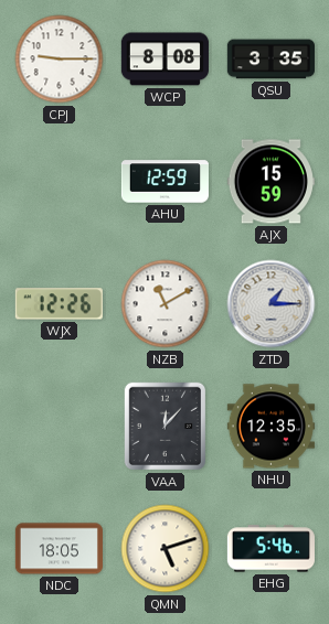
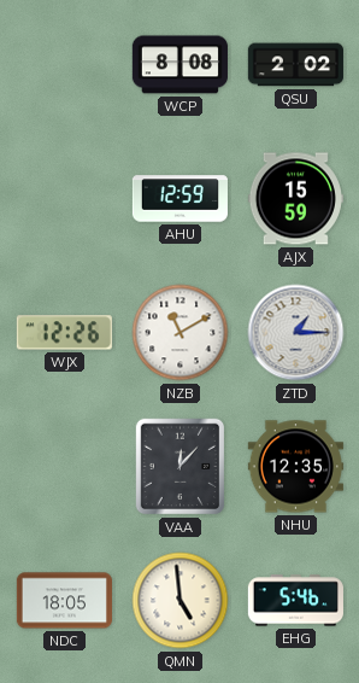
CPJ: 9:15 -> none (60, 60)
QSU: 3:35 -> 2:02 (295, 65)
QMN: 5:12 -> 4:59 (181, 601)
